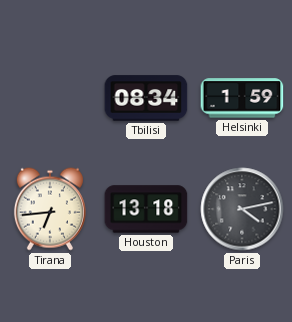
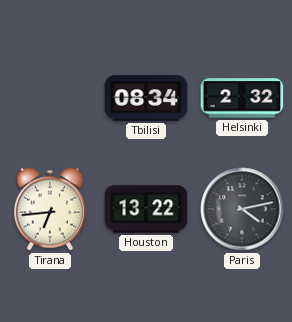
Helsinki: 1:59 -> 2:32 (242, 98)
Houston: 13:18 -> 13:22 (146, 209)
